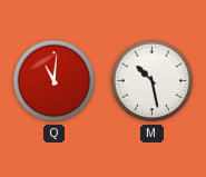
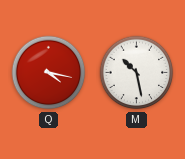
Q: 11:01 -> 4:17 (49, 73)
